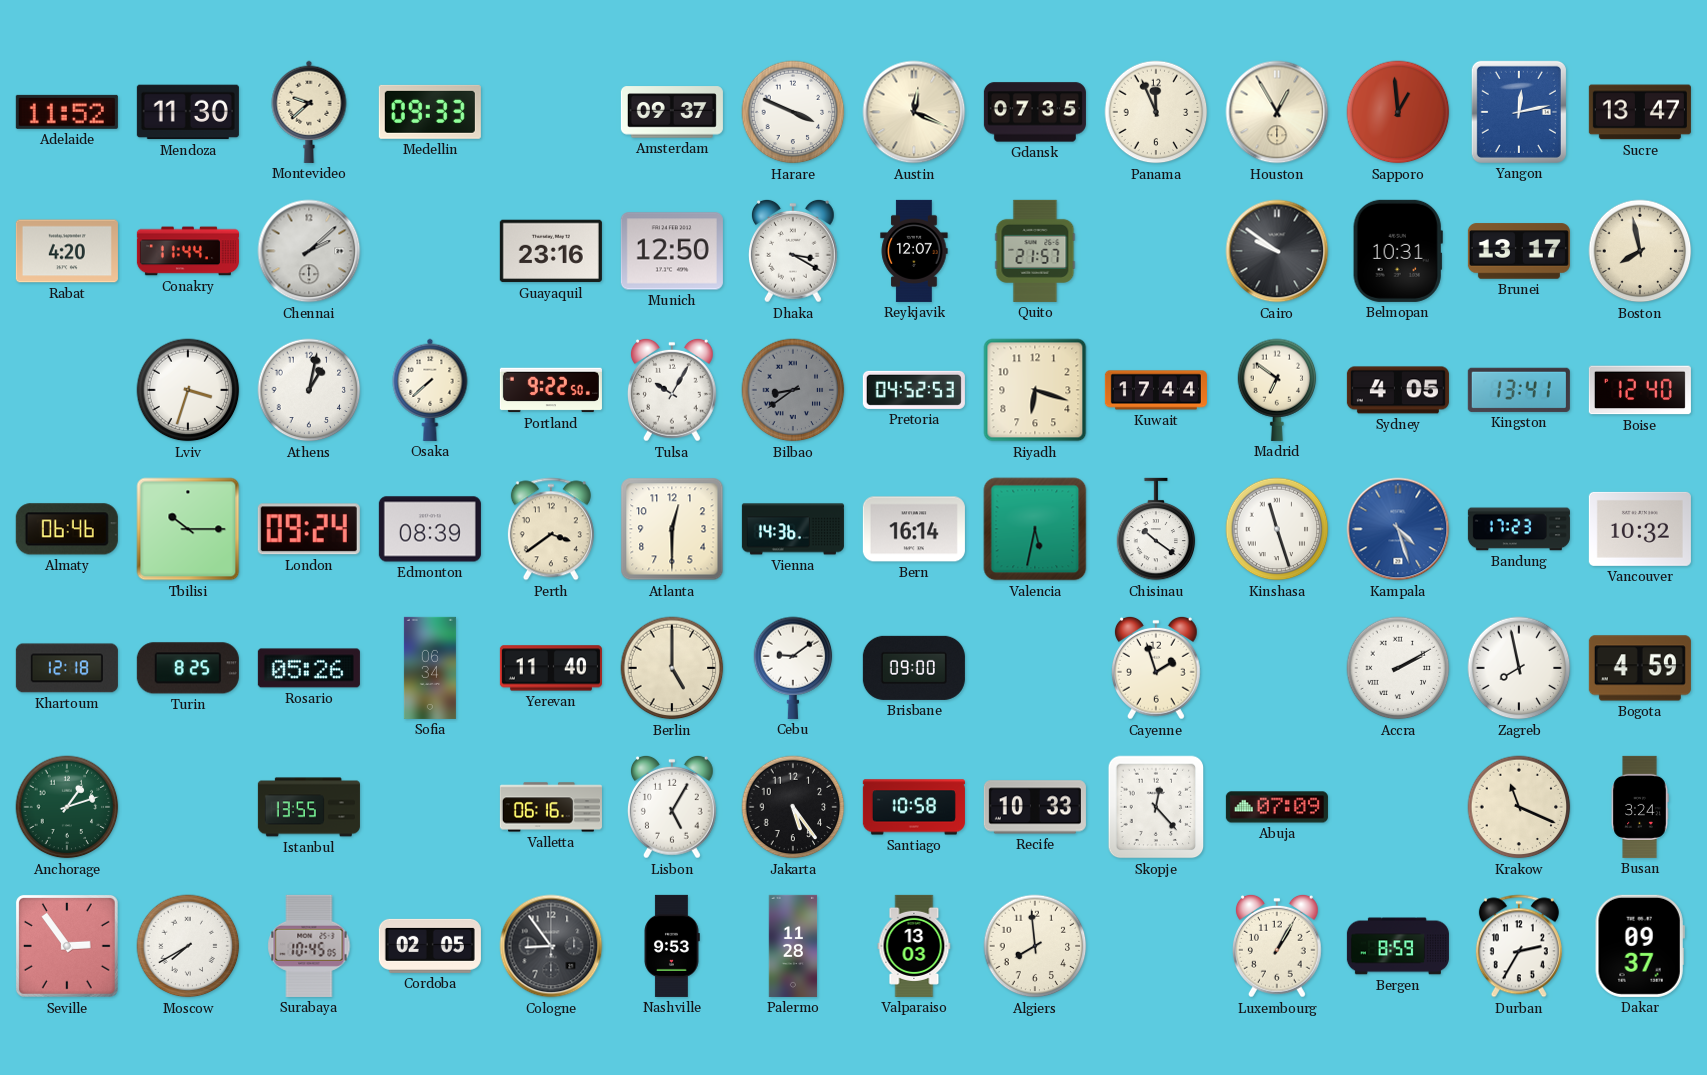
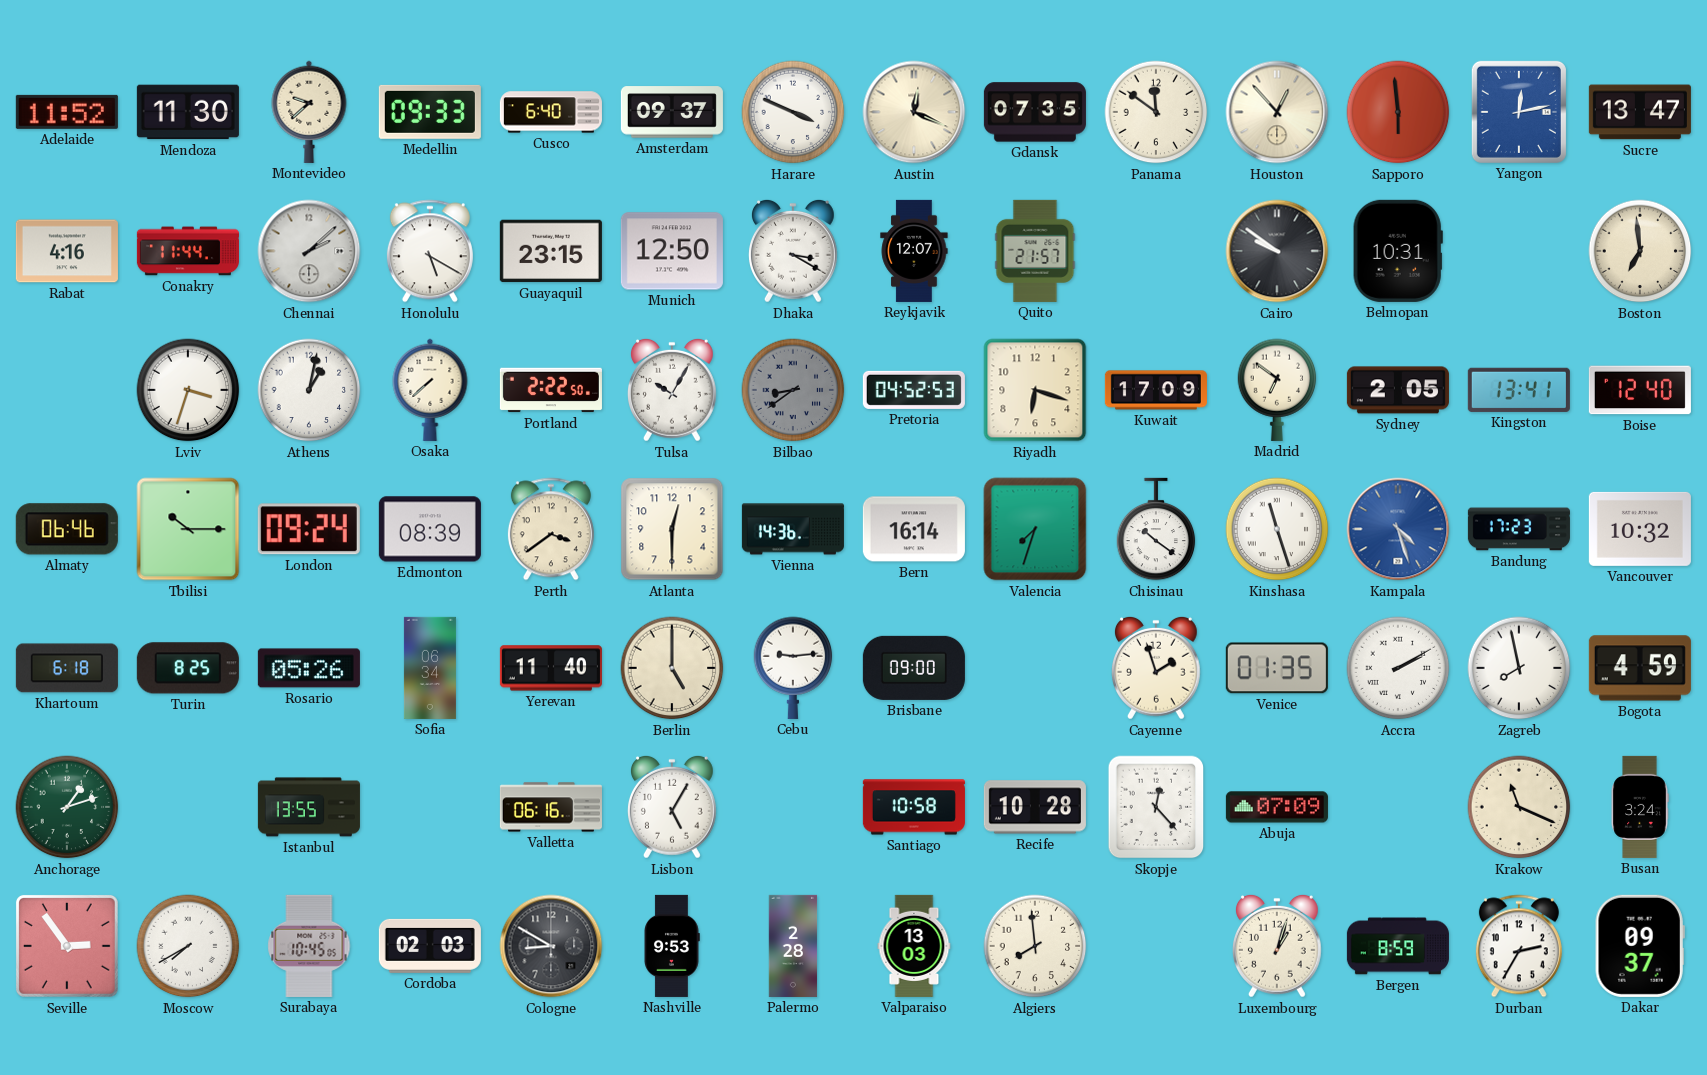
Cusco: none -> 6:40 (551, 112)
Panama: 11:56 -> 11:51 (1156, 112)
Houston: 12:55 -> 12:53 (1277, 112)
Sapporo: 12:59 -> 5:59 (1398, 112)
Rabat: 4:20 -> 4:16 (67, 251)
Honolulu: none -> 5:20 (430, 251)
Guayaquil: 23:16 -> 23:15 (551, 251)
Brunei: 13:17 -> none (1519, 251)
Boston: 7:58 -> 6:59 (1640, 251)
Portland: 9:22 -> 2:22 (551, 390)
Kuwait: 17:44 -> 17:09 (1156, 390)
Sydney: 4:05 -> 2:05 (1398, 390)
Valencia: 5:32 -> 7:33 (1035, 529)
Khartoum: 12:18 -> 6:18 (67, 668)
Cebu: 9:09 -> 9:14 (793, 668)
Venice: none -> 01:35 (1277, 668)
Jakarta: 5:24 -> none (793, 807)
Recife: 10:33 -> 10:28 (1035, 807)
Cordoba: 02:05 -> 02:03 (430, 946)
Cologne: 8:54 -> 8:50 (551, 946)
Palermo: 11:28 -> 2:28 (793, 946)
Luxembourg: 1:05 -> 1:03 (1277, 946)
